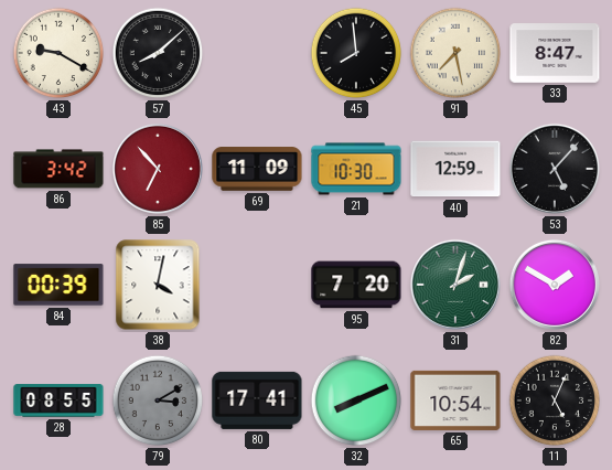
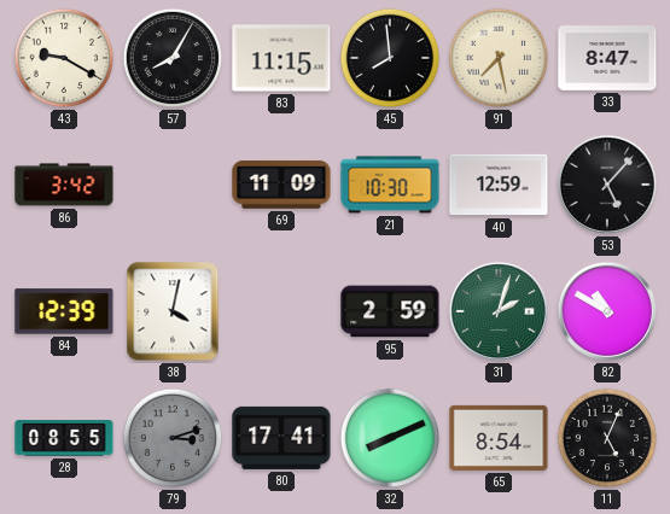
57: 8:08 -> 8:05 (173, 58)
83: none -> 11:15 (281, 58)
85: 6:53 -> none (158, 169)
84: 00:39 -> 12:39 (64, 311)
95: 7:20 -> 2:59 (390, 311)
82: 1:50 -> 10:50 (607, 311)
79: 3:10 -> 3:12 (173, 438)
65: 10:54 -> 8:54 (499, 438)
